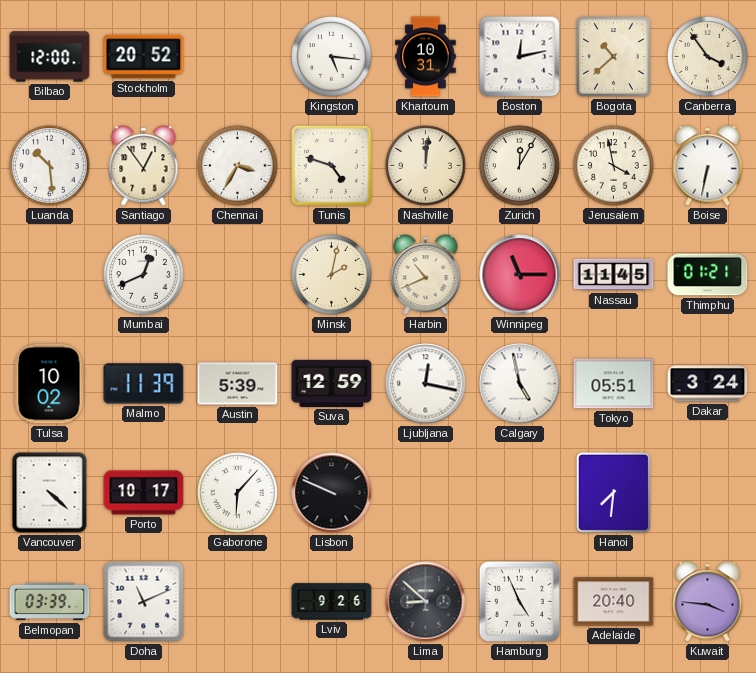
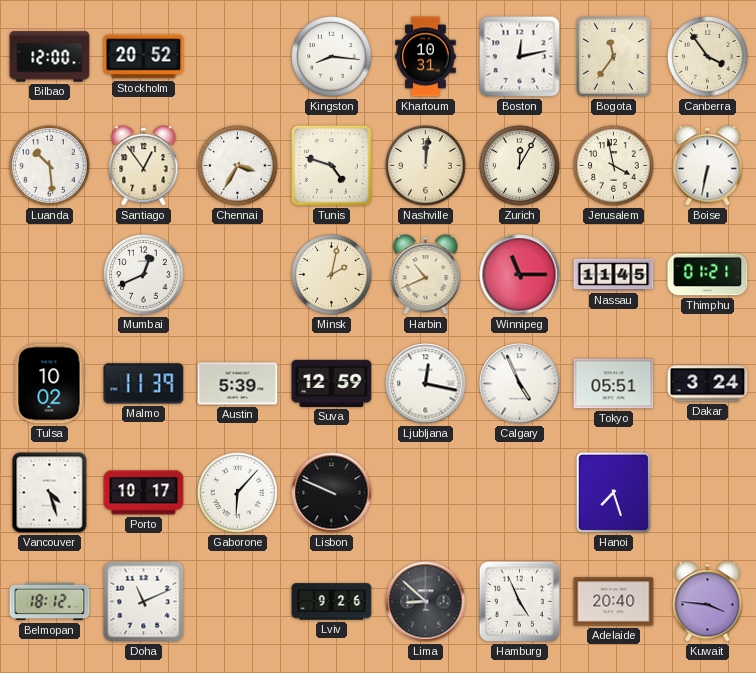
Kingston: 5:16 -> 8:16 (332, 57)
Bogota: 10:38 -> 11:36 (614, 57)
Calgary: 4:58 -> 4:56 (520, 384)
Vancouver: 4:22 -> 4:27 (50, 493)
Hanoi: 7:31 -> 7:27 (613, 492)
Belmopan: 03:39 -> 18:12 (50, 602)
